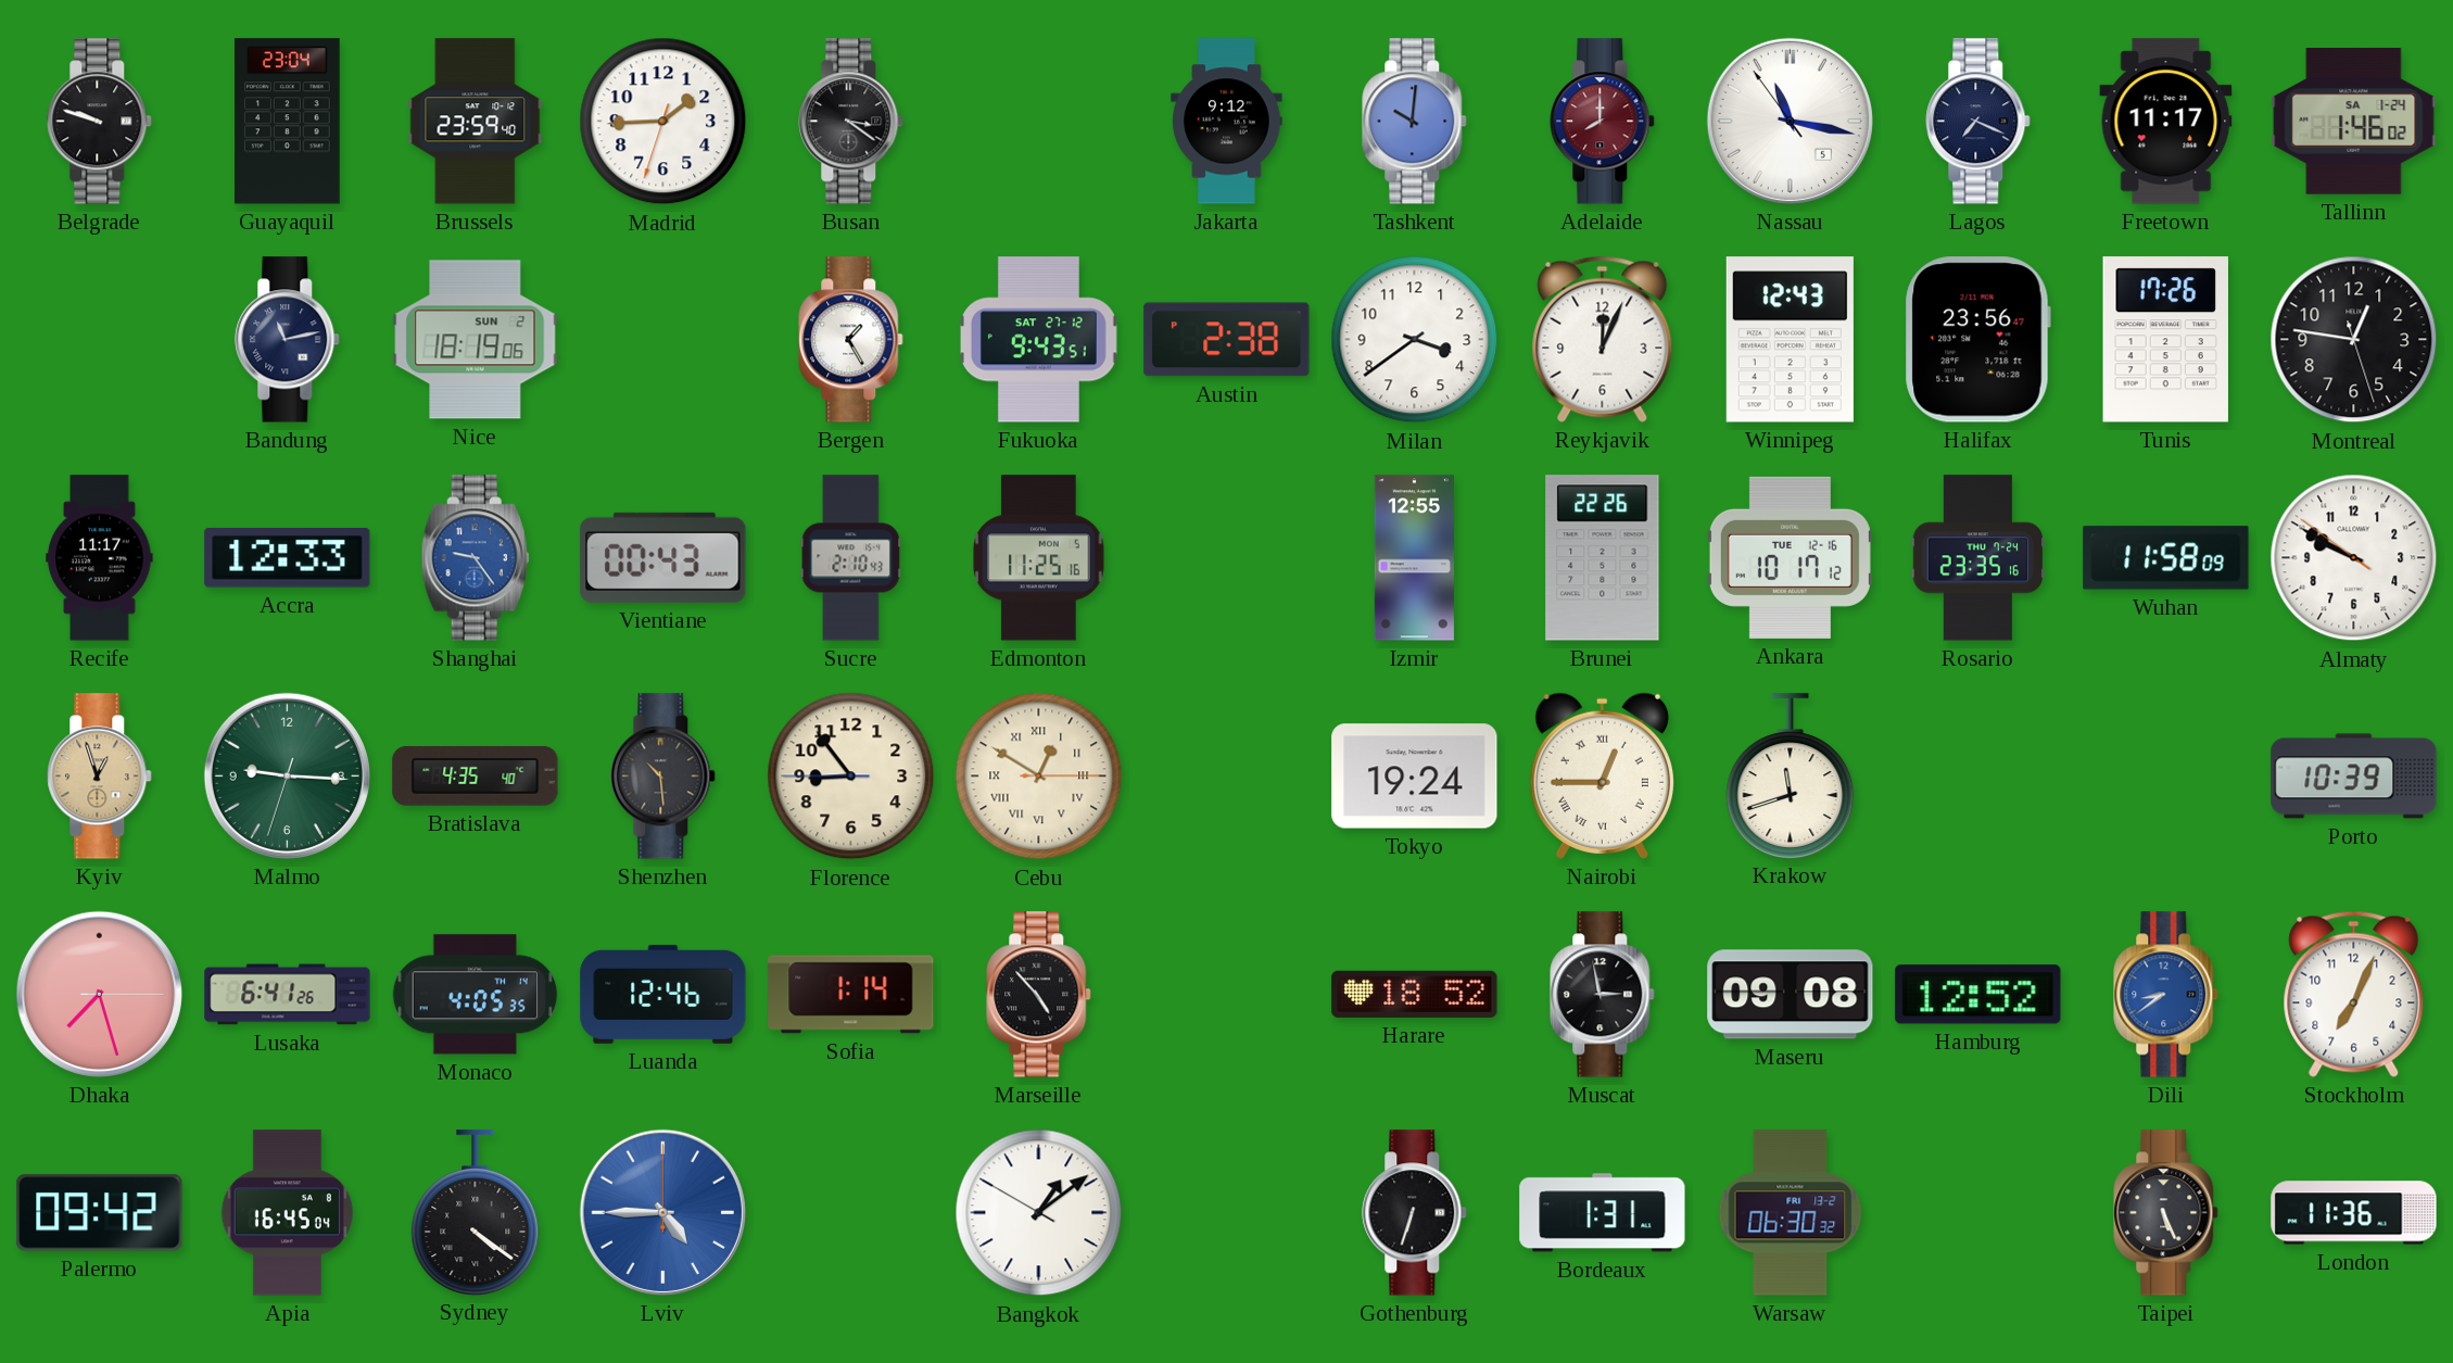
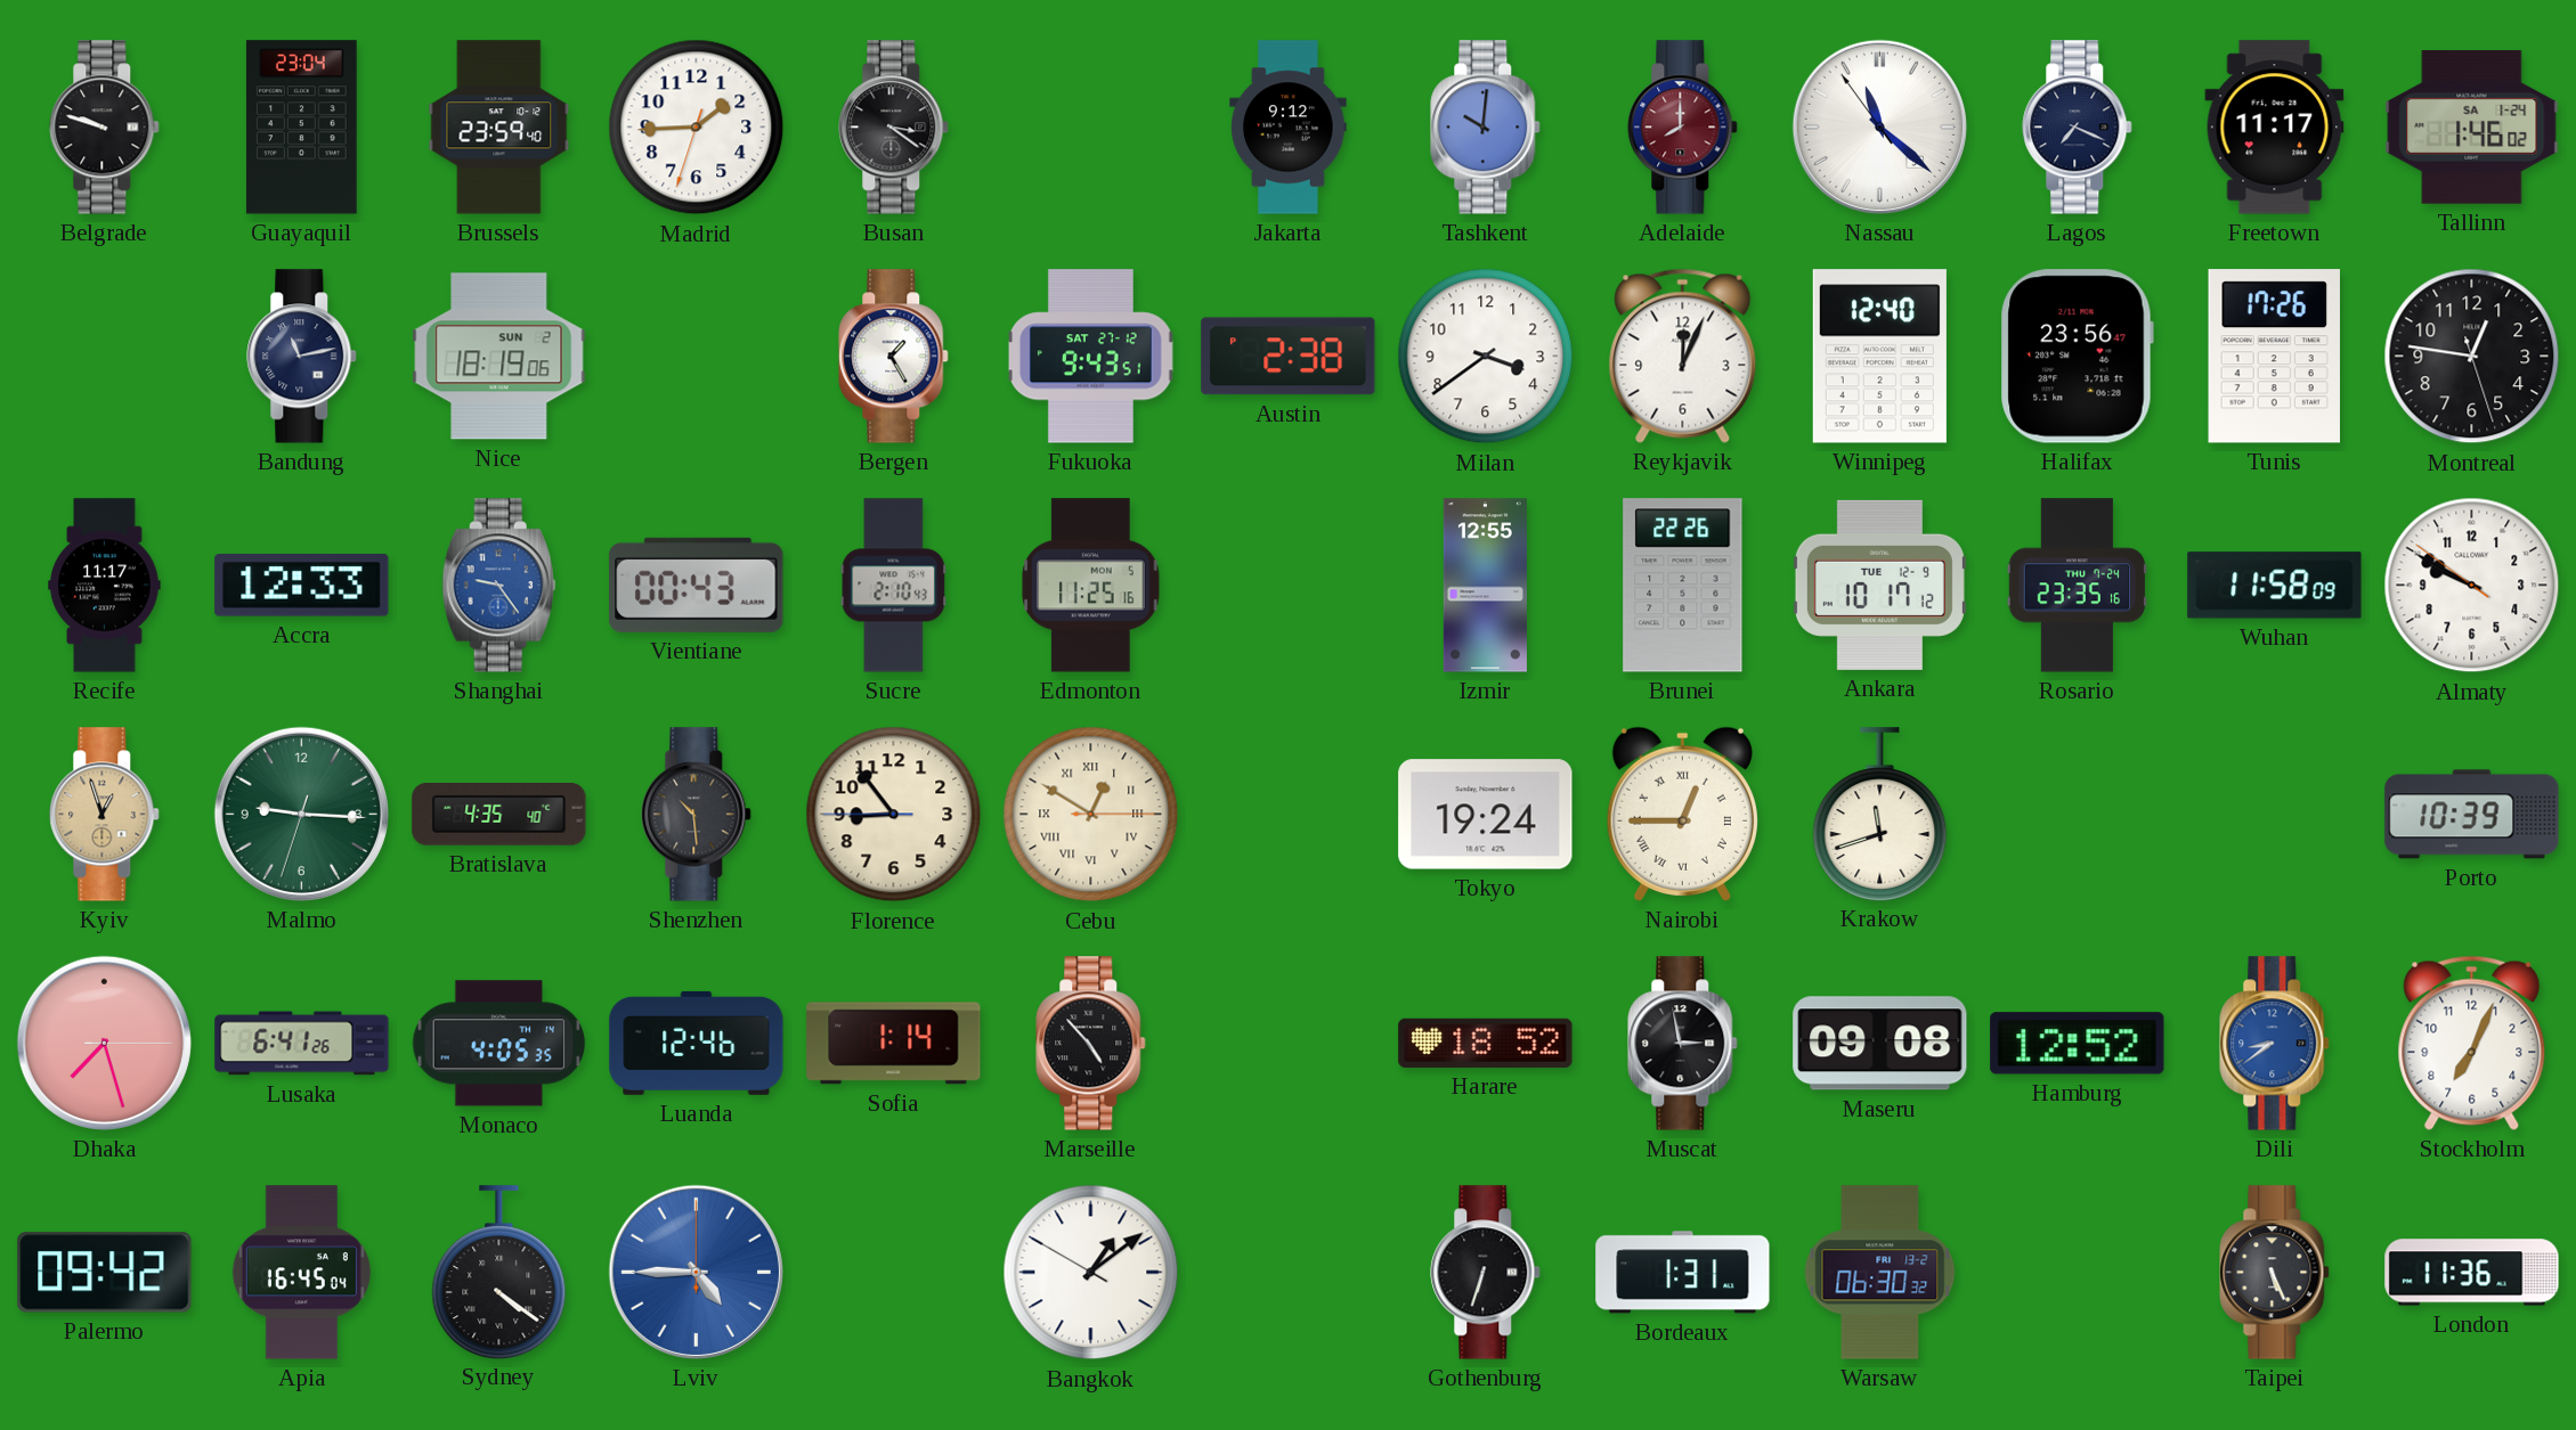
Nassau: 11:16 -> 11:21 (1879, 126)
Winnipeg: 12:43 -> 12:40 (1879, 357)
Ankara date: TUE 12-16 -> TUE 12-9 (1879, 585)
